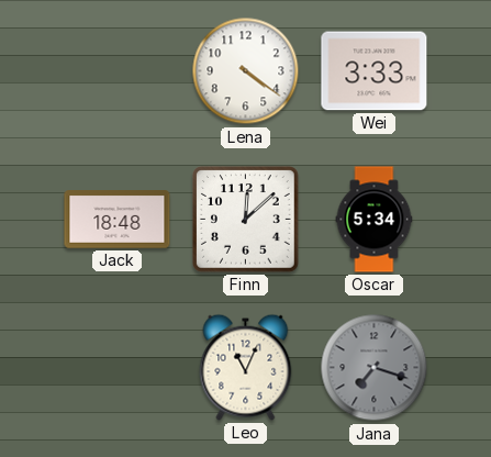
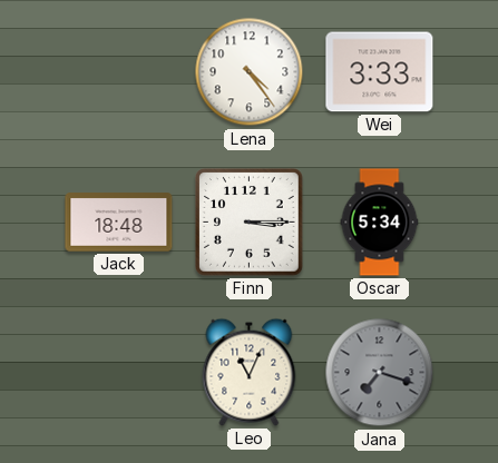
Lena: 4:21 -> 4:24 (250, 72)
Finn: 12:08 -> 3:15 (250, 223)
